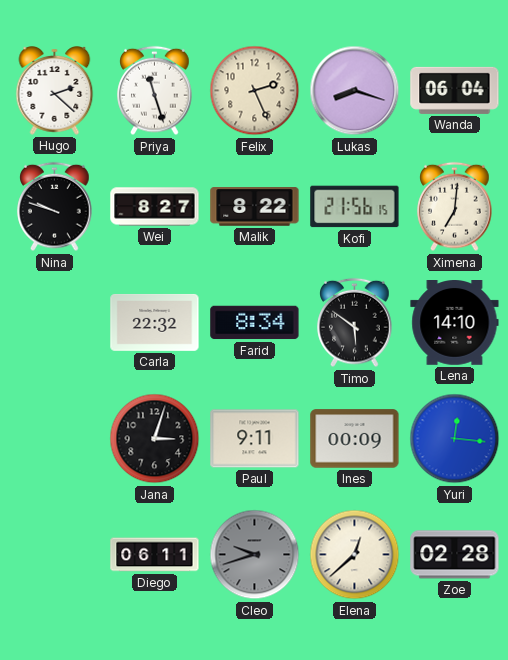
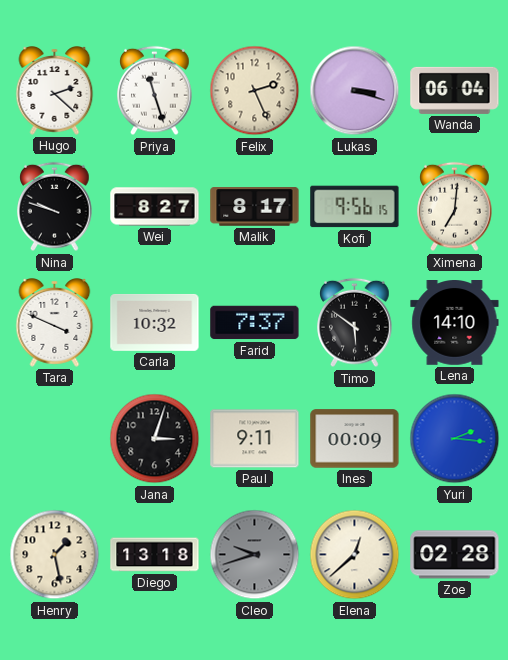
Lukas: 8:18 -> 3:18 (355, 91)
Malik: 8:22 -> 8:17 (255, 207)
Kofi: 21:56 -> 9:56 (355, 207)
Tara: none -> 3:49 (55, 323)
Carla: 22:32 -> 10:32 (155, 322)
Farid: 8:34 -> 7:37 (255, 323)
Yuri: 12:16 -> 2:16 (455, 439)
Henry: none -> 1:28 (55, 555)
Diego: 06:11 -> 13:18 (155, 555)
